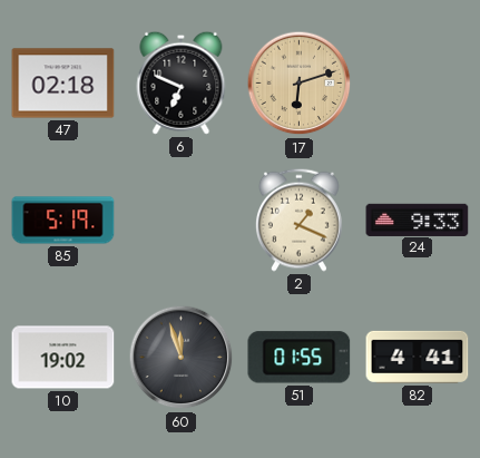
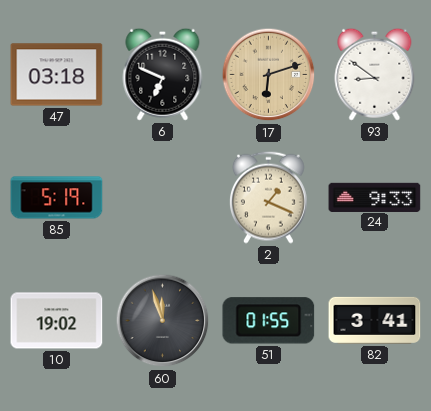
47: 02:18 -> 03:18 (57, 75)
93: none -> 8:51 (375, 74)
82: 4:41 -> 3:41 (375, 320)
